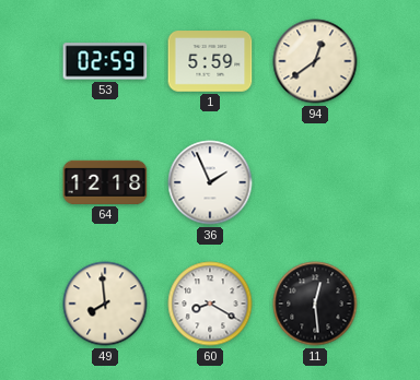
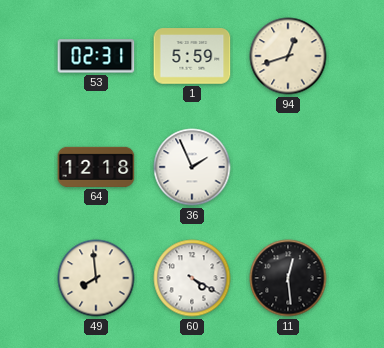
53: 02:59 -> 02:31 (96, 56)
94: 12:39 -> 12:42 (288, 56)
60: 8:20 -> 4:20 (192, 278)
